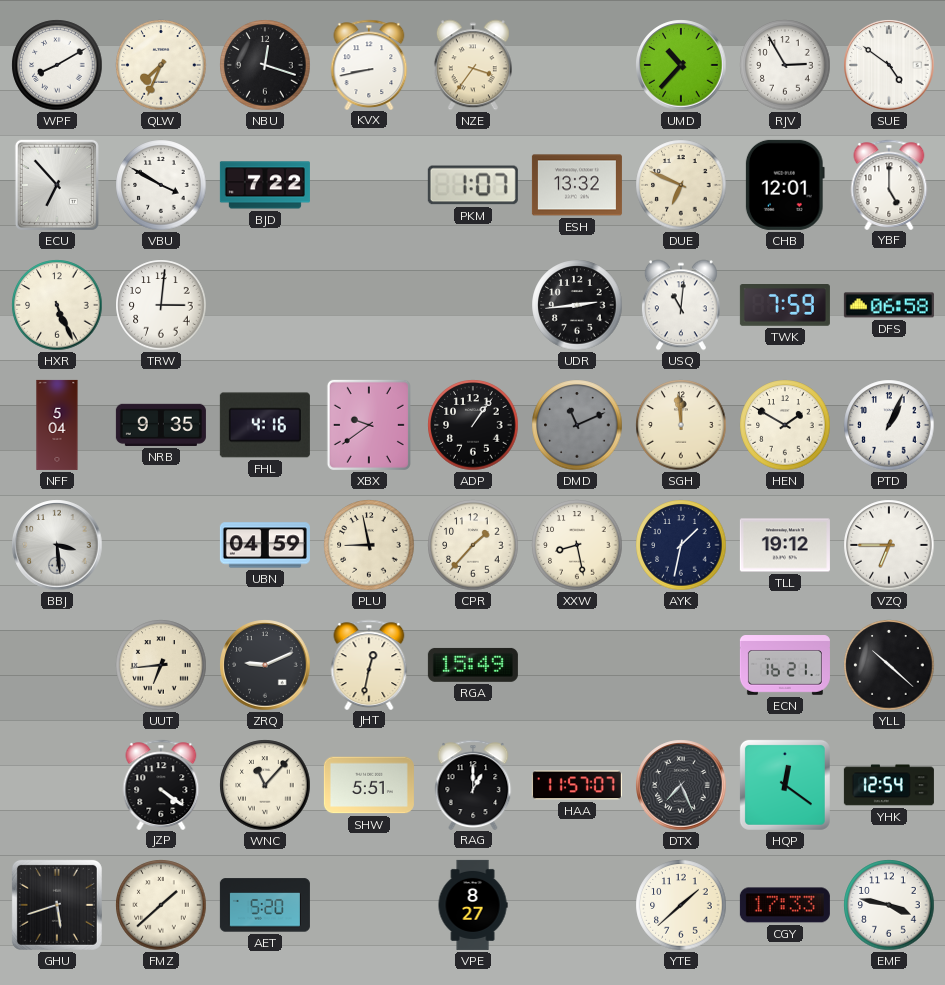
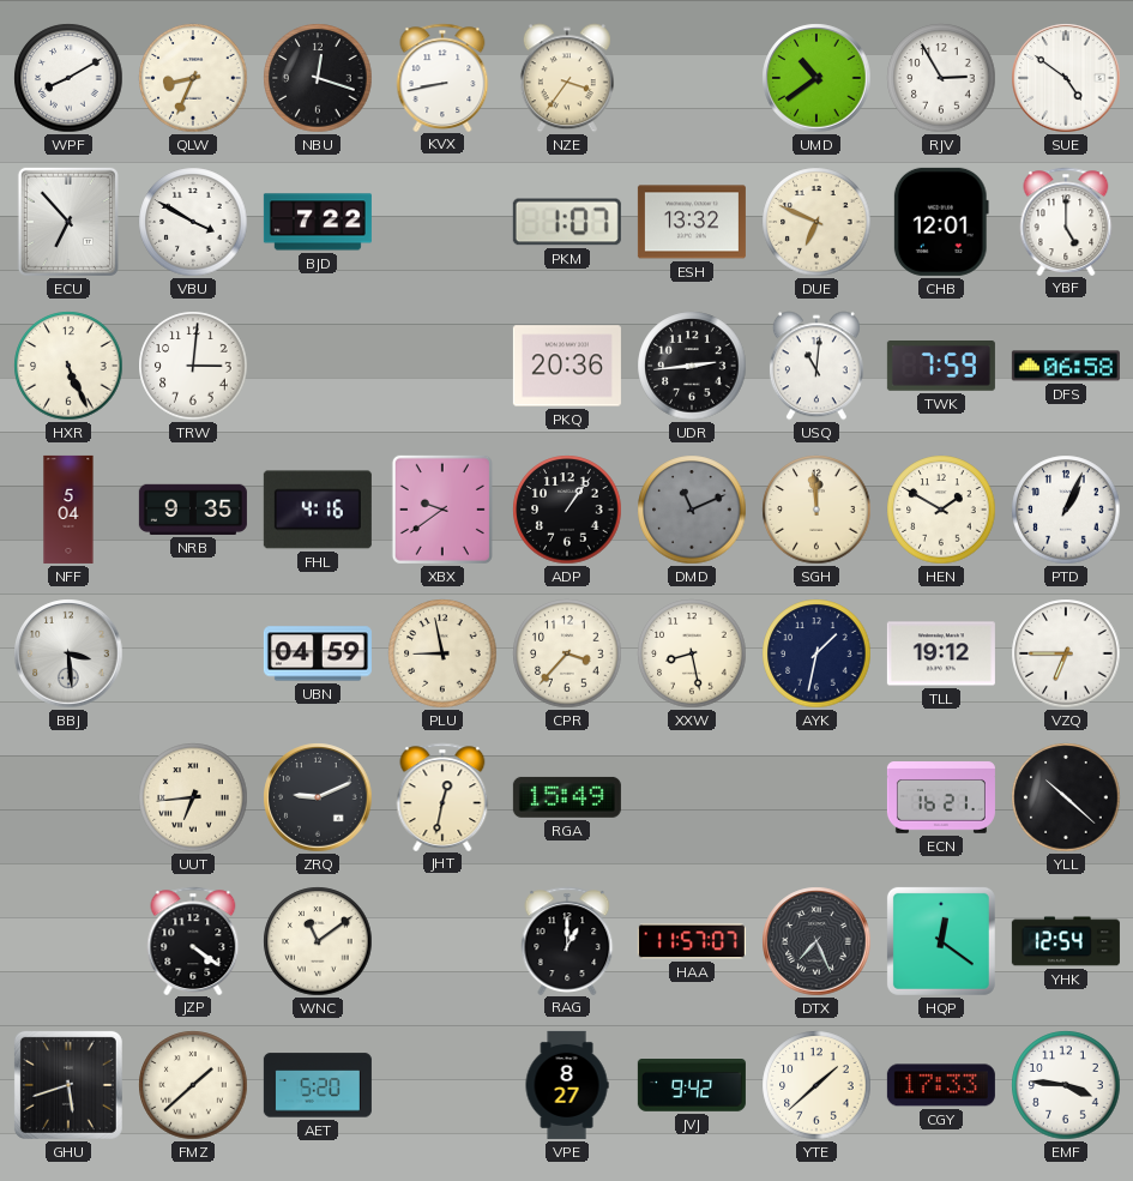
QLW: 7:34 -> 8:34 (193, 78)
UMD: 10:37 -> 10:39 (816, 78)
PKQ: none -> 20:36 (567, 366)
CPR: 1:37 -> 3:37 (567, 653)
WNC: 11:07 -> 11:09 (318, 941)
SHW: 5:51 -> none (369, 785)
JVJ: none -> 9:42 (692, 1086)
EMF: 3:47 -> 3:46 (1066, 1085)
